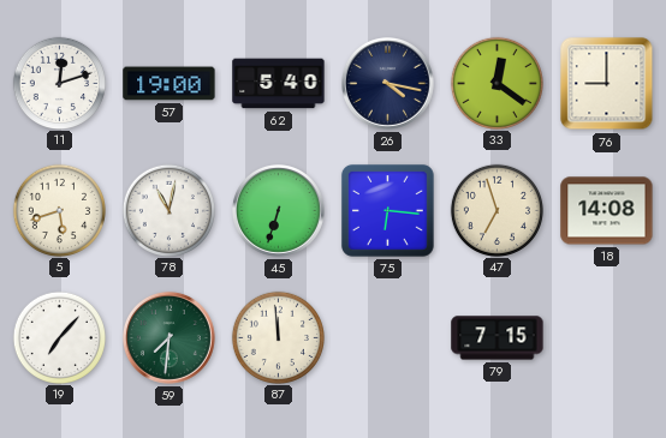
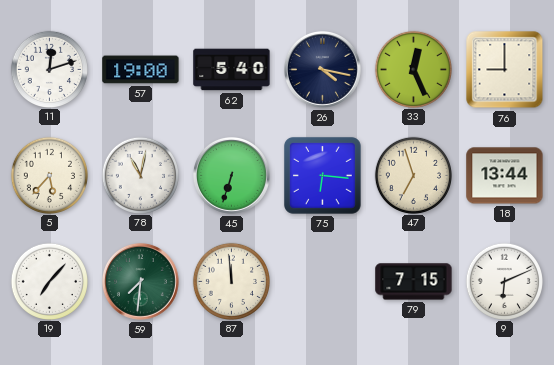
33: 12:21 -> 12:26 (413, 69)
5: 5:42 -> 5:37 (49, 175)
18: 14:08 -> 13:44 (505, 176)
9: none -> 6:11 (504, 281)
